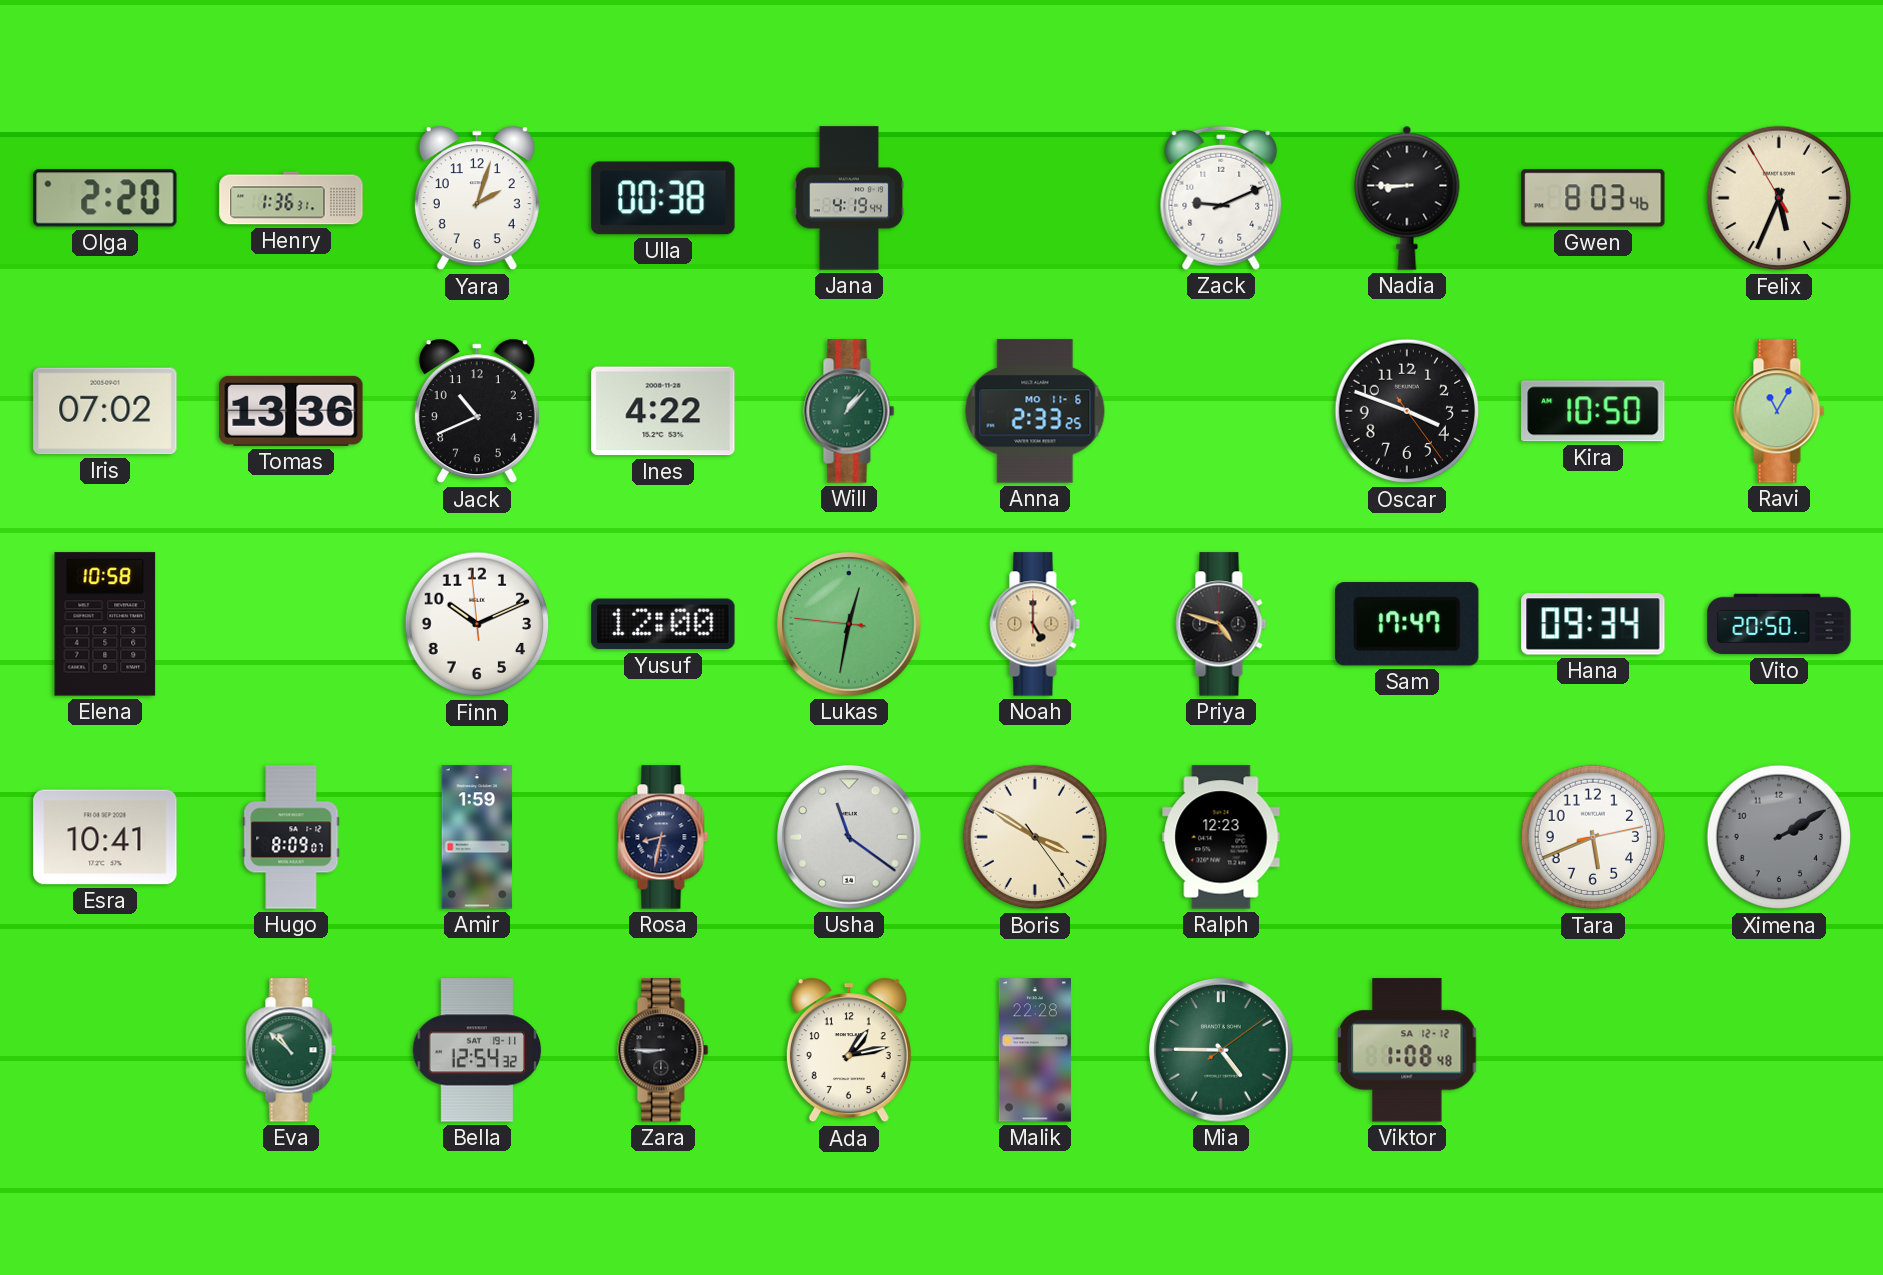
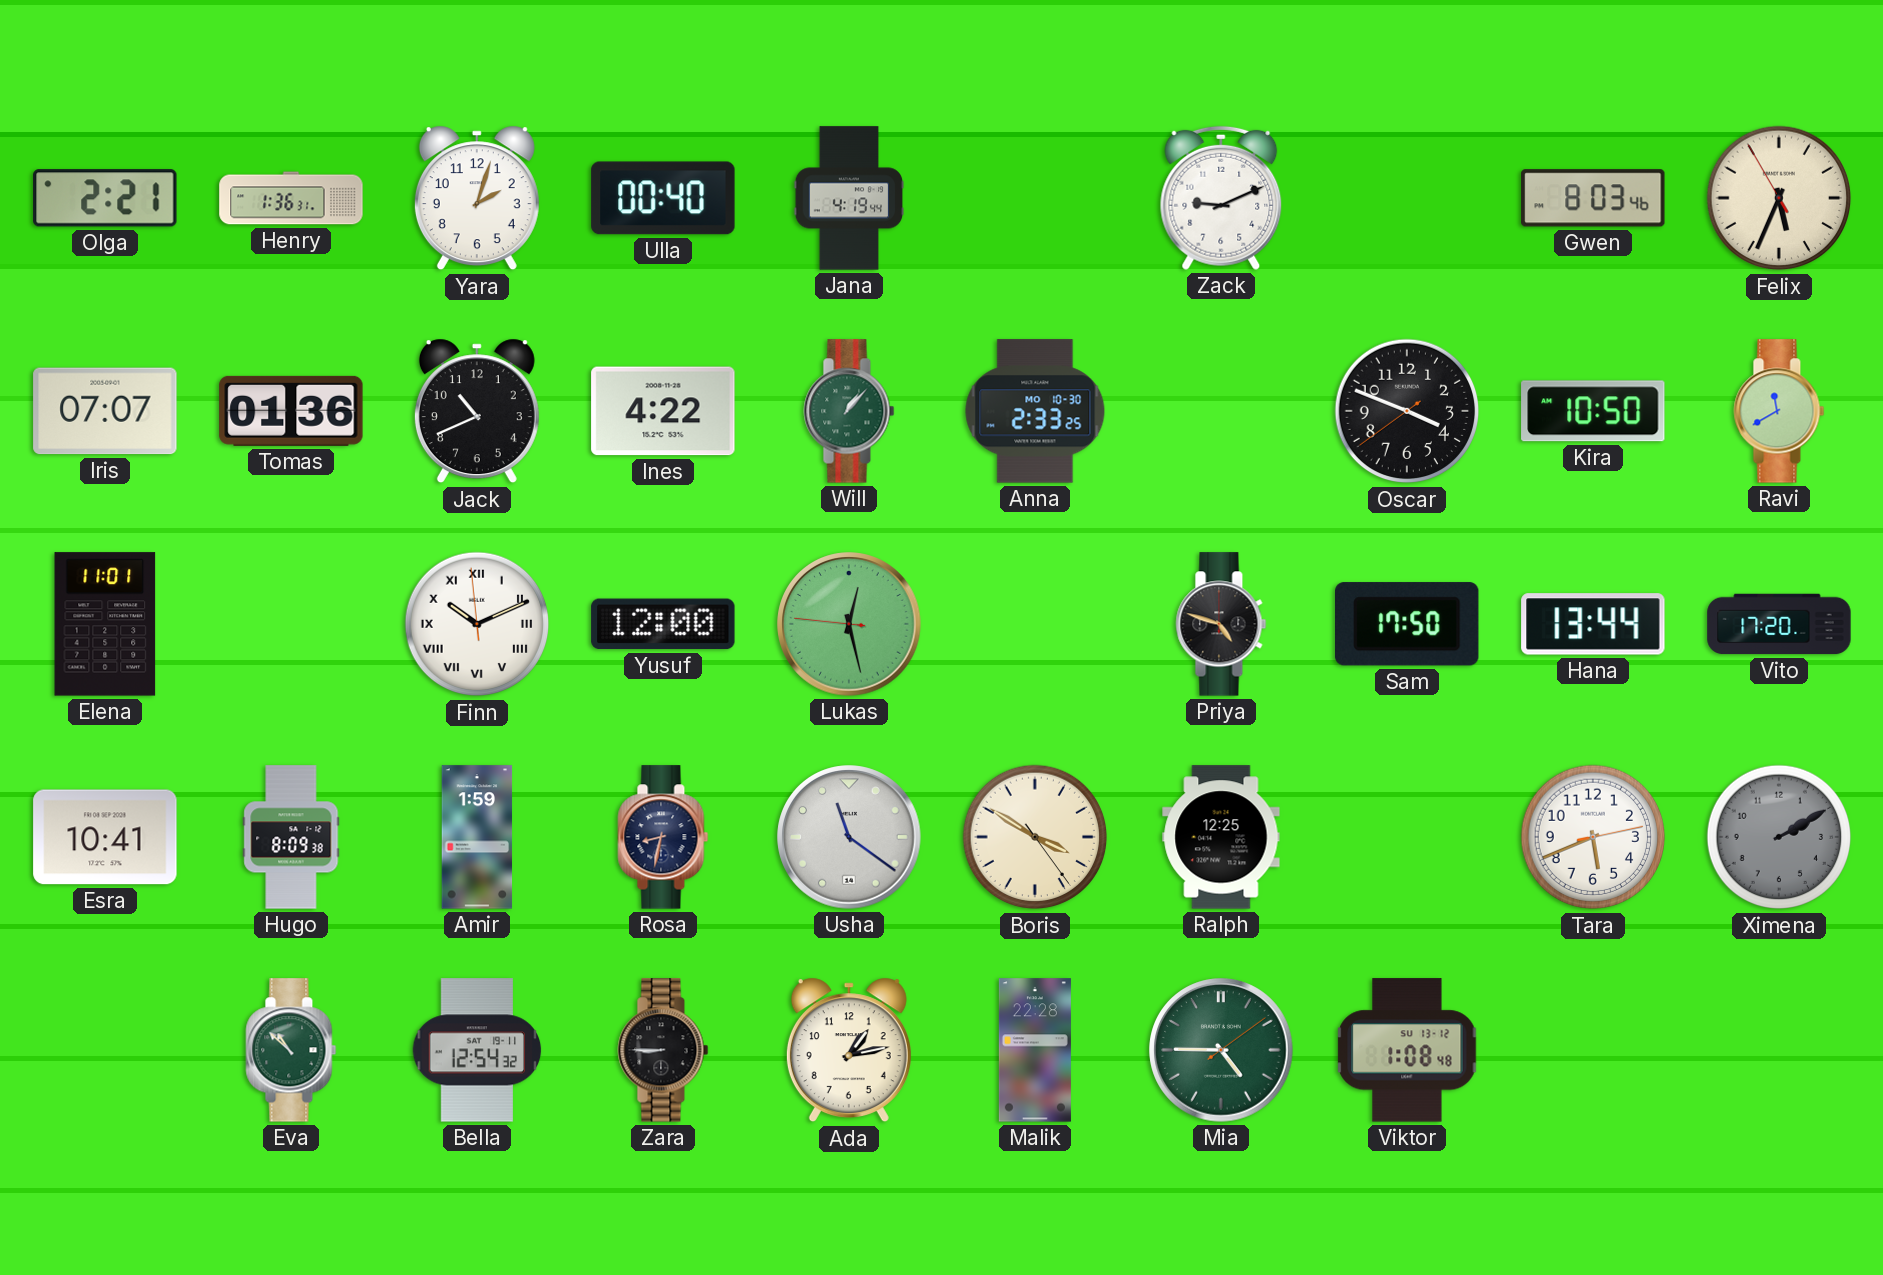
Olga: 2:20 -> 2:21 (105, 198)
Ulla: 00:38 -> 00:40 (663, 198)
Nadia: 8:45 -> none (1407, 198)
Iris: 07:02 -> 07:07 (105, 411)
Tomas: 13:36 -> 01:36 (291, 411)
Anna date: MO 11-6 -> MO 10-30 (1035, 411)
Oscar: 3:48:24 -> 3:48:39 (1407, 411)
Ravi: 11:05 -> 11:40 (1779, 411)
Elena: 10:58 -> 11:01 (105, 624)
Finn numerals: Arabic -> Roman (477, 624)
Lukas: 12:31 -> 12:27 (849, 624)
Noah: 5:00 -> none (1035, 624)
Sam: 17:47 -> 17:50 (1408, 624)
Hana: 09:34 -> 13:44 (1593, 624)
Vito: 20:50 -> 17:20 (1779, 624)
Hugo: 8:09:07 -> 8:09:38 (291, 837)
Ralph: 12:23 -> 12:25 (1221, 837)
Viktor date: SA 12-12 -> SU 13-12 (1407, 1050)
